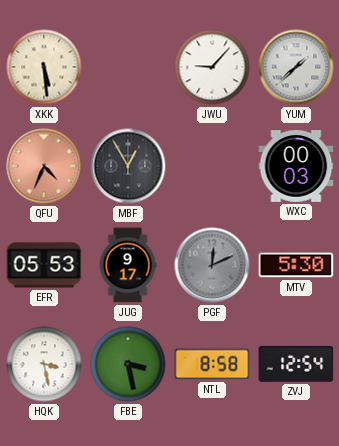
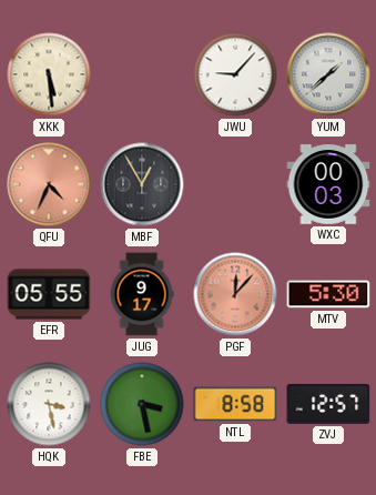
EFR: 05:53 -> 05:55 (49, 294)
PGF: 12:11 -> 12:07 (235, 294)
PGF dial: grey -> salmon (235, 294)
ZVJ: 12:54 -> 12:57 (328, 404)
